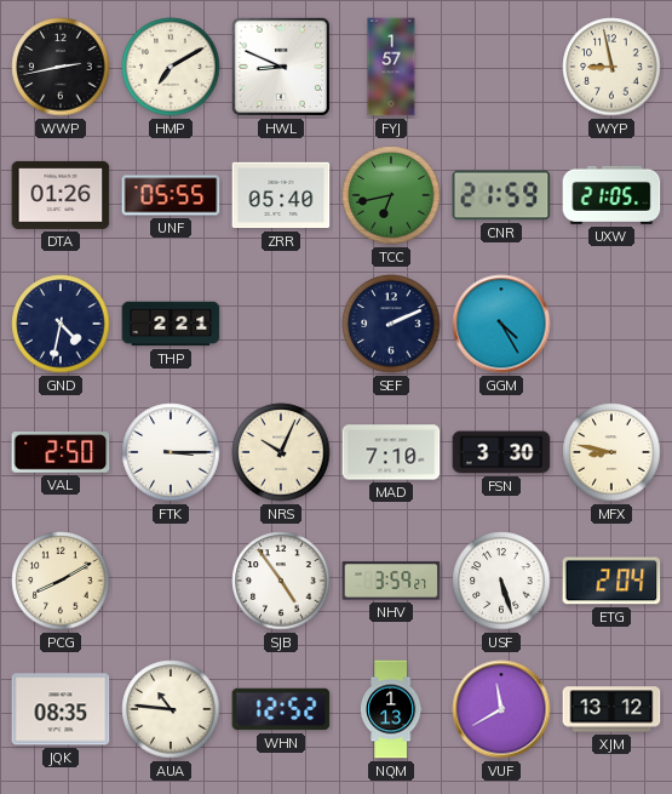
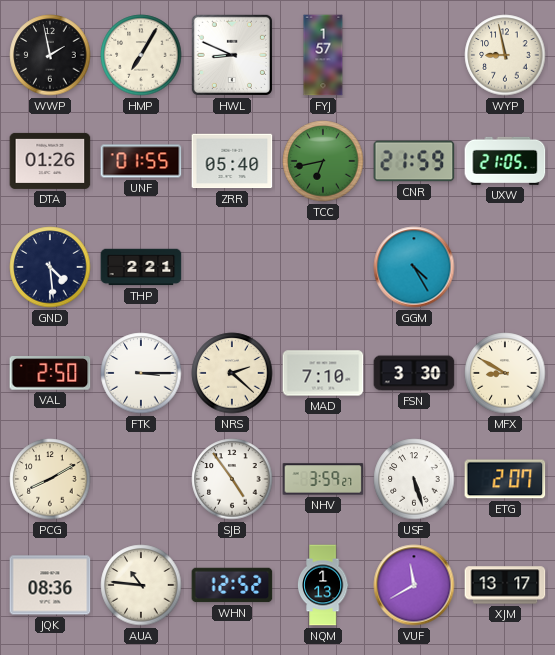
WWP: 2:43 -> 1:58 (50, 55)
HMP: 7:10 -> 7:05 (141, 55)
UNF: 05:55 -> 01:55 (141, 161)
GND: 4:32 -> 4:29 (50, 267)
SEF: 2:11 -> none (391, 324)
NRS: 10:04 -> 2:22 (232, 373)
MFX: 8:47 -> 8:50 (505, 373)
ETG: 2:04 -> 2:07 (505, 479)
JQK: 08:35 -> 08:36 (50, 585)
XJM: 13:12 -> 13:17 (505, 585)
